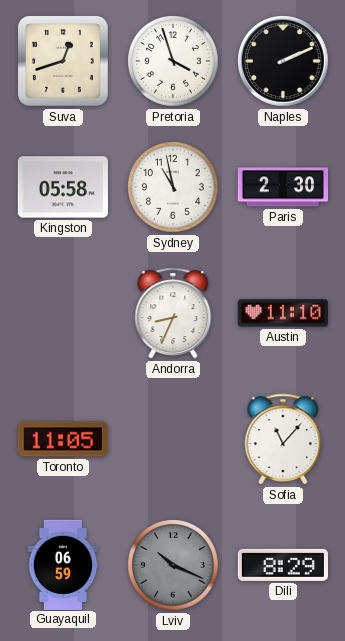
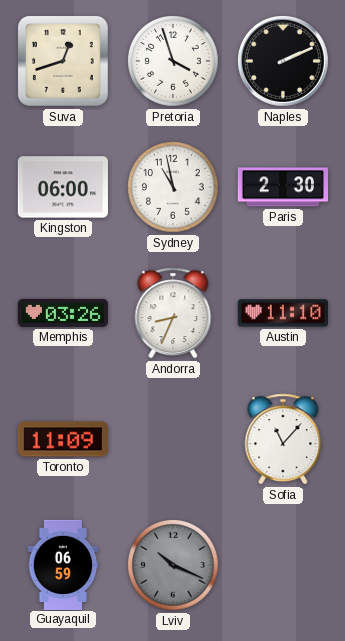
Kingston: 05:58 -> 06:00 (63, 187)
Memphis: none -> 03:26 (62, 313)
Toronto: 11:05 -> 11:09 (62, 439)
Dili: 8:29 -> none (282, 565)
